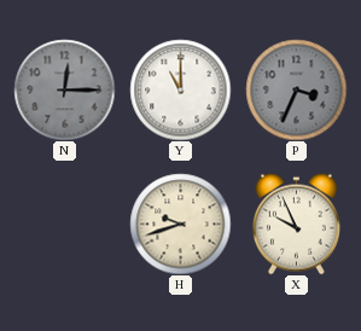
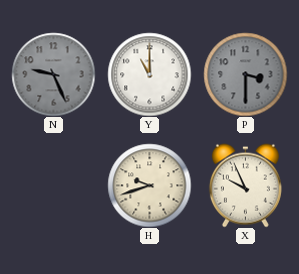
N: 12:15 -> 9:26 (53, 74)
P: 3:34 -> 3:30 (245, 74)
